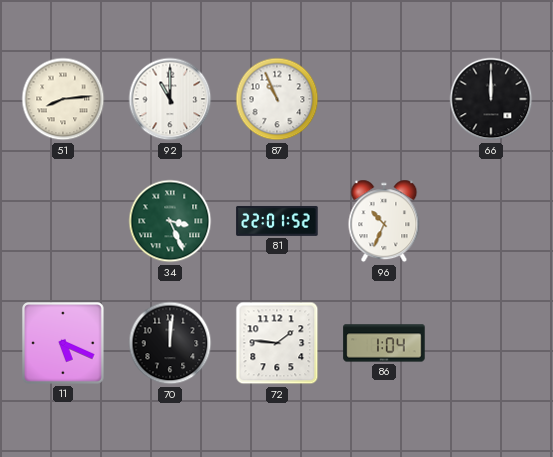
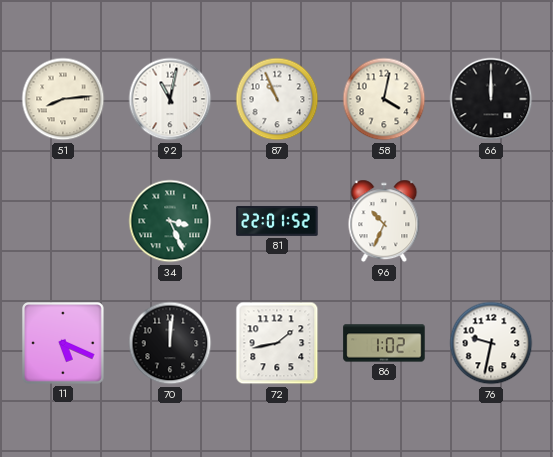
92: 11:00 -> 11:02 (170, 99)
58: none -> 4:02 (384, 99)
72: 1:46 -> 1:43 (277, 343)
86: 1:04 -> 1:02 (384, 343)
76: none -> 9:32 (491, 343)
